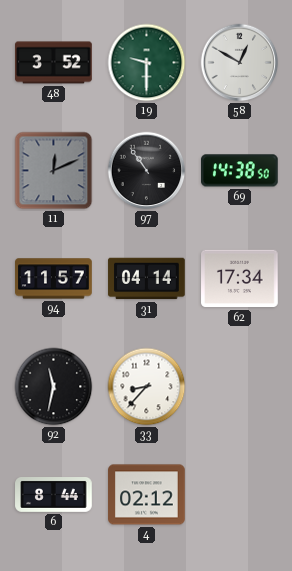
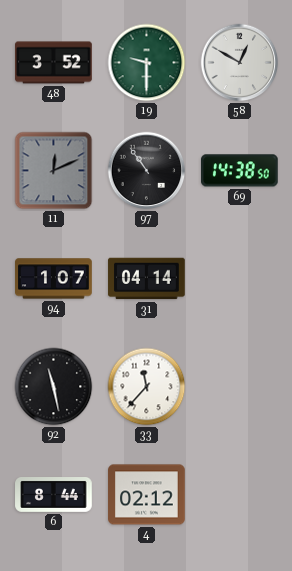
94: 11:57 -> 1:07 (54, 279)
62: 17:34 -> none (240, 279)
92: 11:32 -> 11:28 (54, 387)
33: 8:37 -> 11:37 (147, 387)
